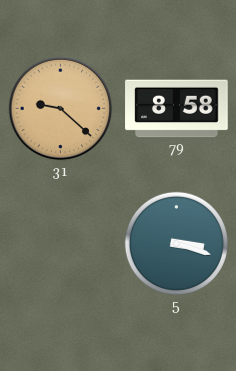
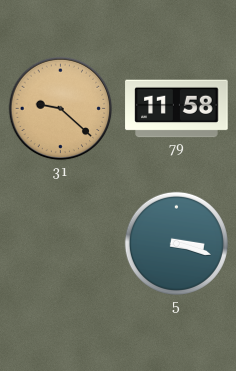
79: 8:58 -> 11:58 (177, 109)
